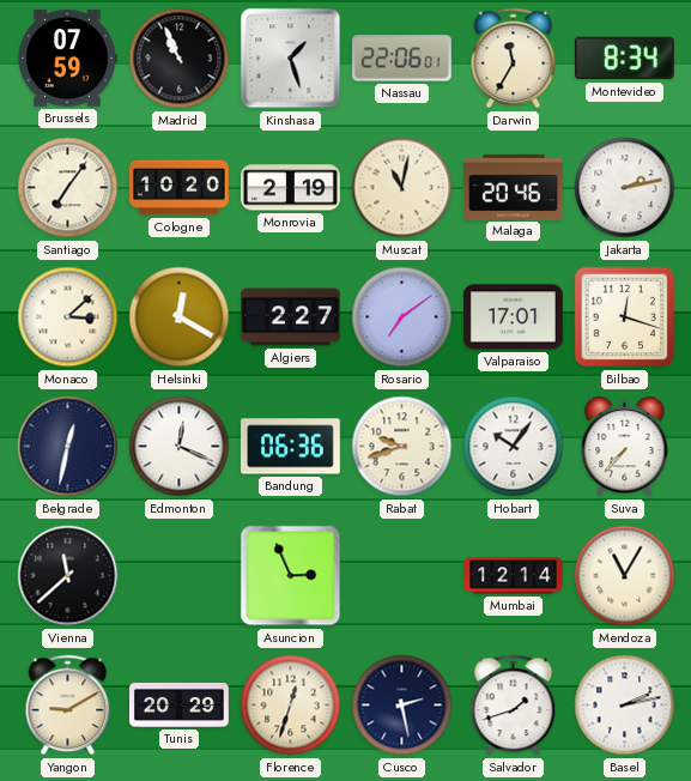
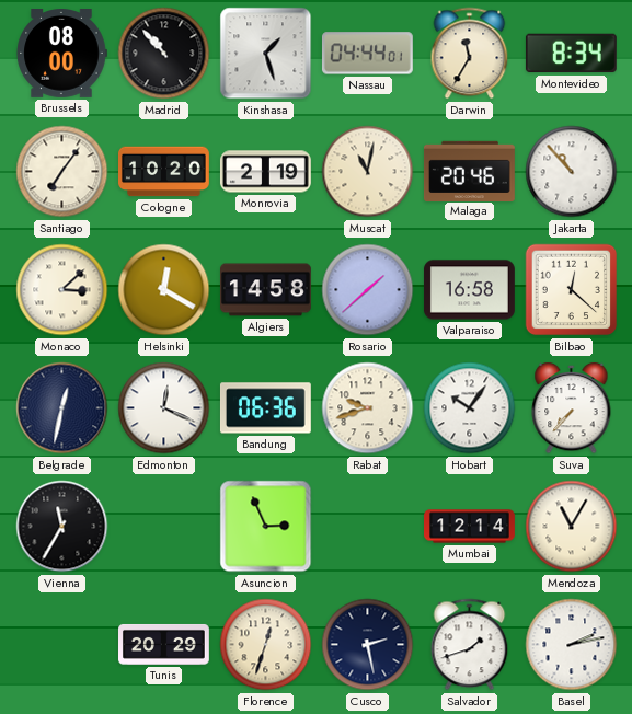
Brussels: 07:59 -> 08:00 (61, 54)
Madrid: 10:56 -> 10:53 (164, 54)
Nassau: 22:06 -> 04:44 (367, 54)
Jakarta: 2:13 -> 10:53 (572, 172)
Algiers: 2:27 -> 14:58 (266, 290)
Rosario: 7:09 -> 1:38 (368, 290)
Valparaiso: 17:01 -> 16:58 (470, 290)
Bilbao: 12:18 -> 12:22 (572, 290)
Vienna: 11:38 -> 11:35 (62, 527)
Yangon: 9:10 -> none (68, 706)
